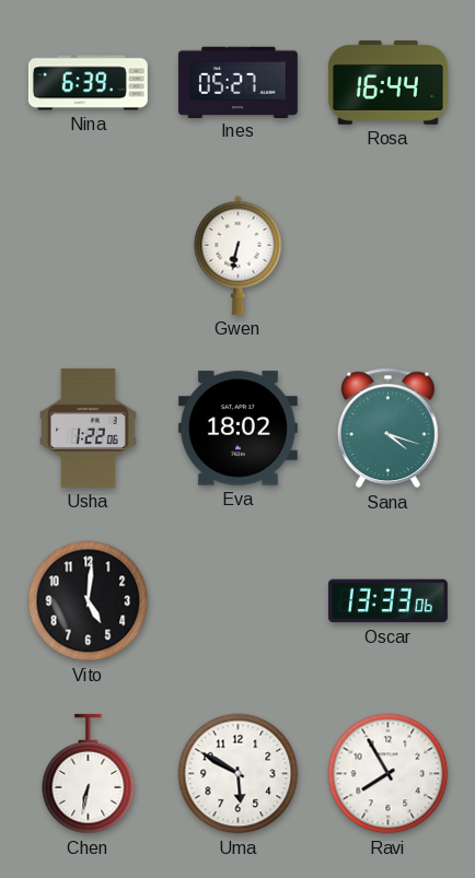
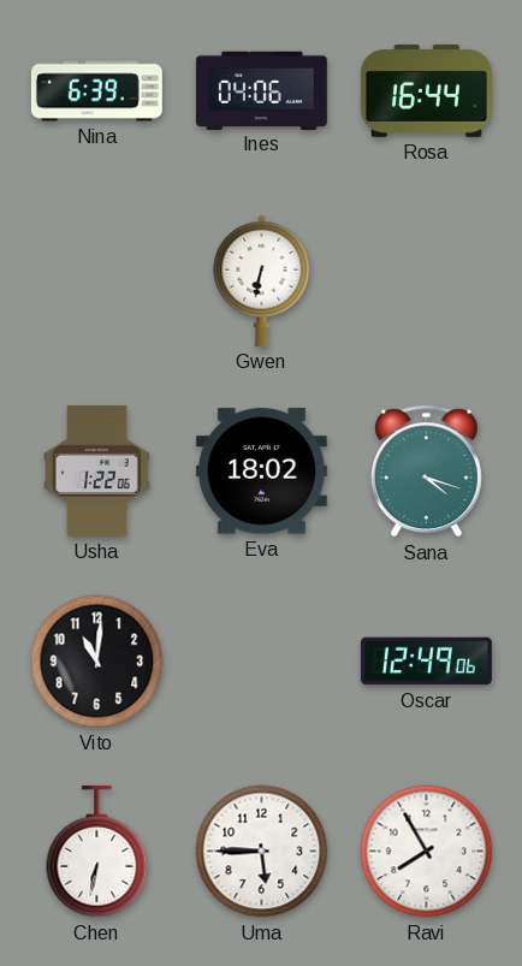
Ines: 05:27 -> 04:06 (261, 90)
Vito: 5:01 -> 11:01 (97, 662)
Oscar: 13:33 -> 12:49 (426, 662)
Uma: 5:50 -> 5:45 (262, 852)
